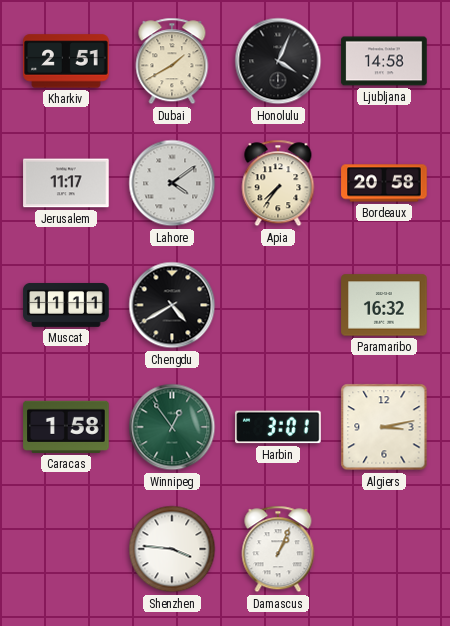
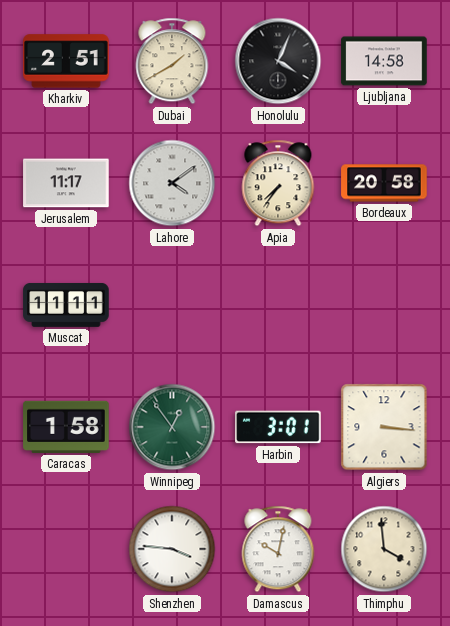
Chengdu: 4:40 -> none (172, 305)
Paramaribo: 16:32 -> none (384, 305)
Algiers: 3:13 -> 3:16 (384, 427)
Damascus: 1:04 -> 10:02 (278, 549)
Thimphu: none -> 3:59 (384, 549)
